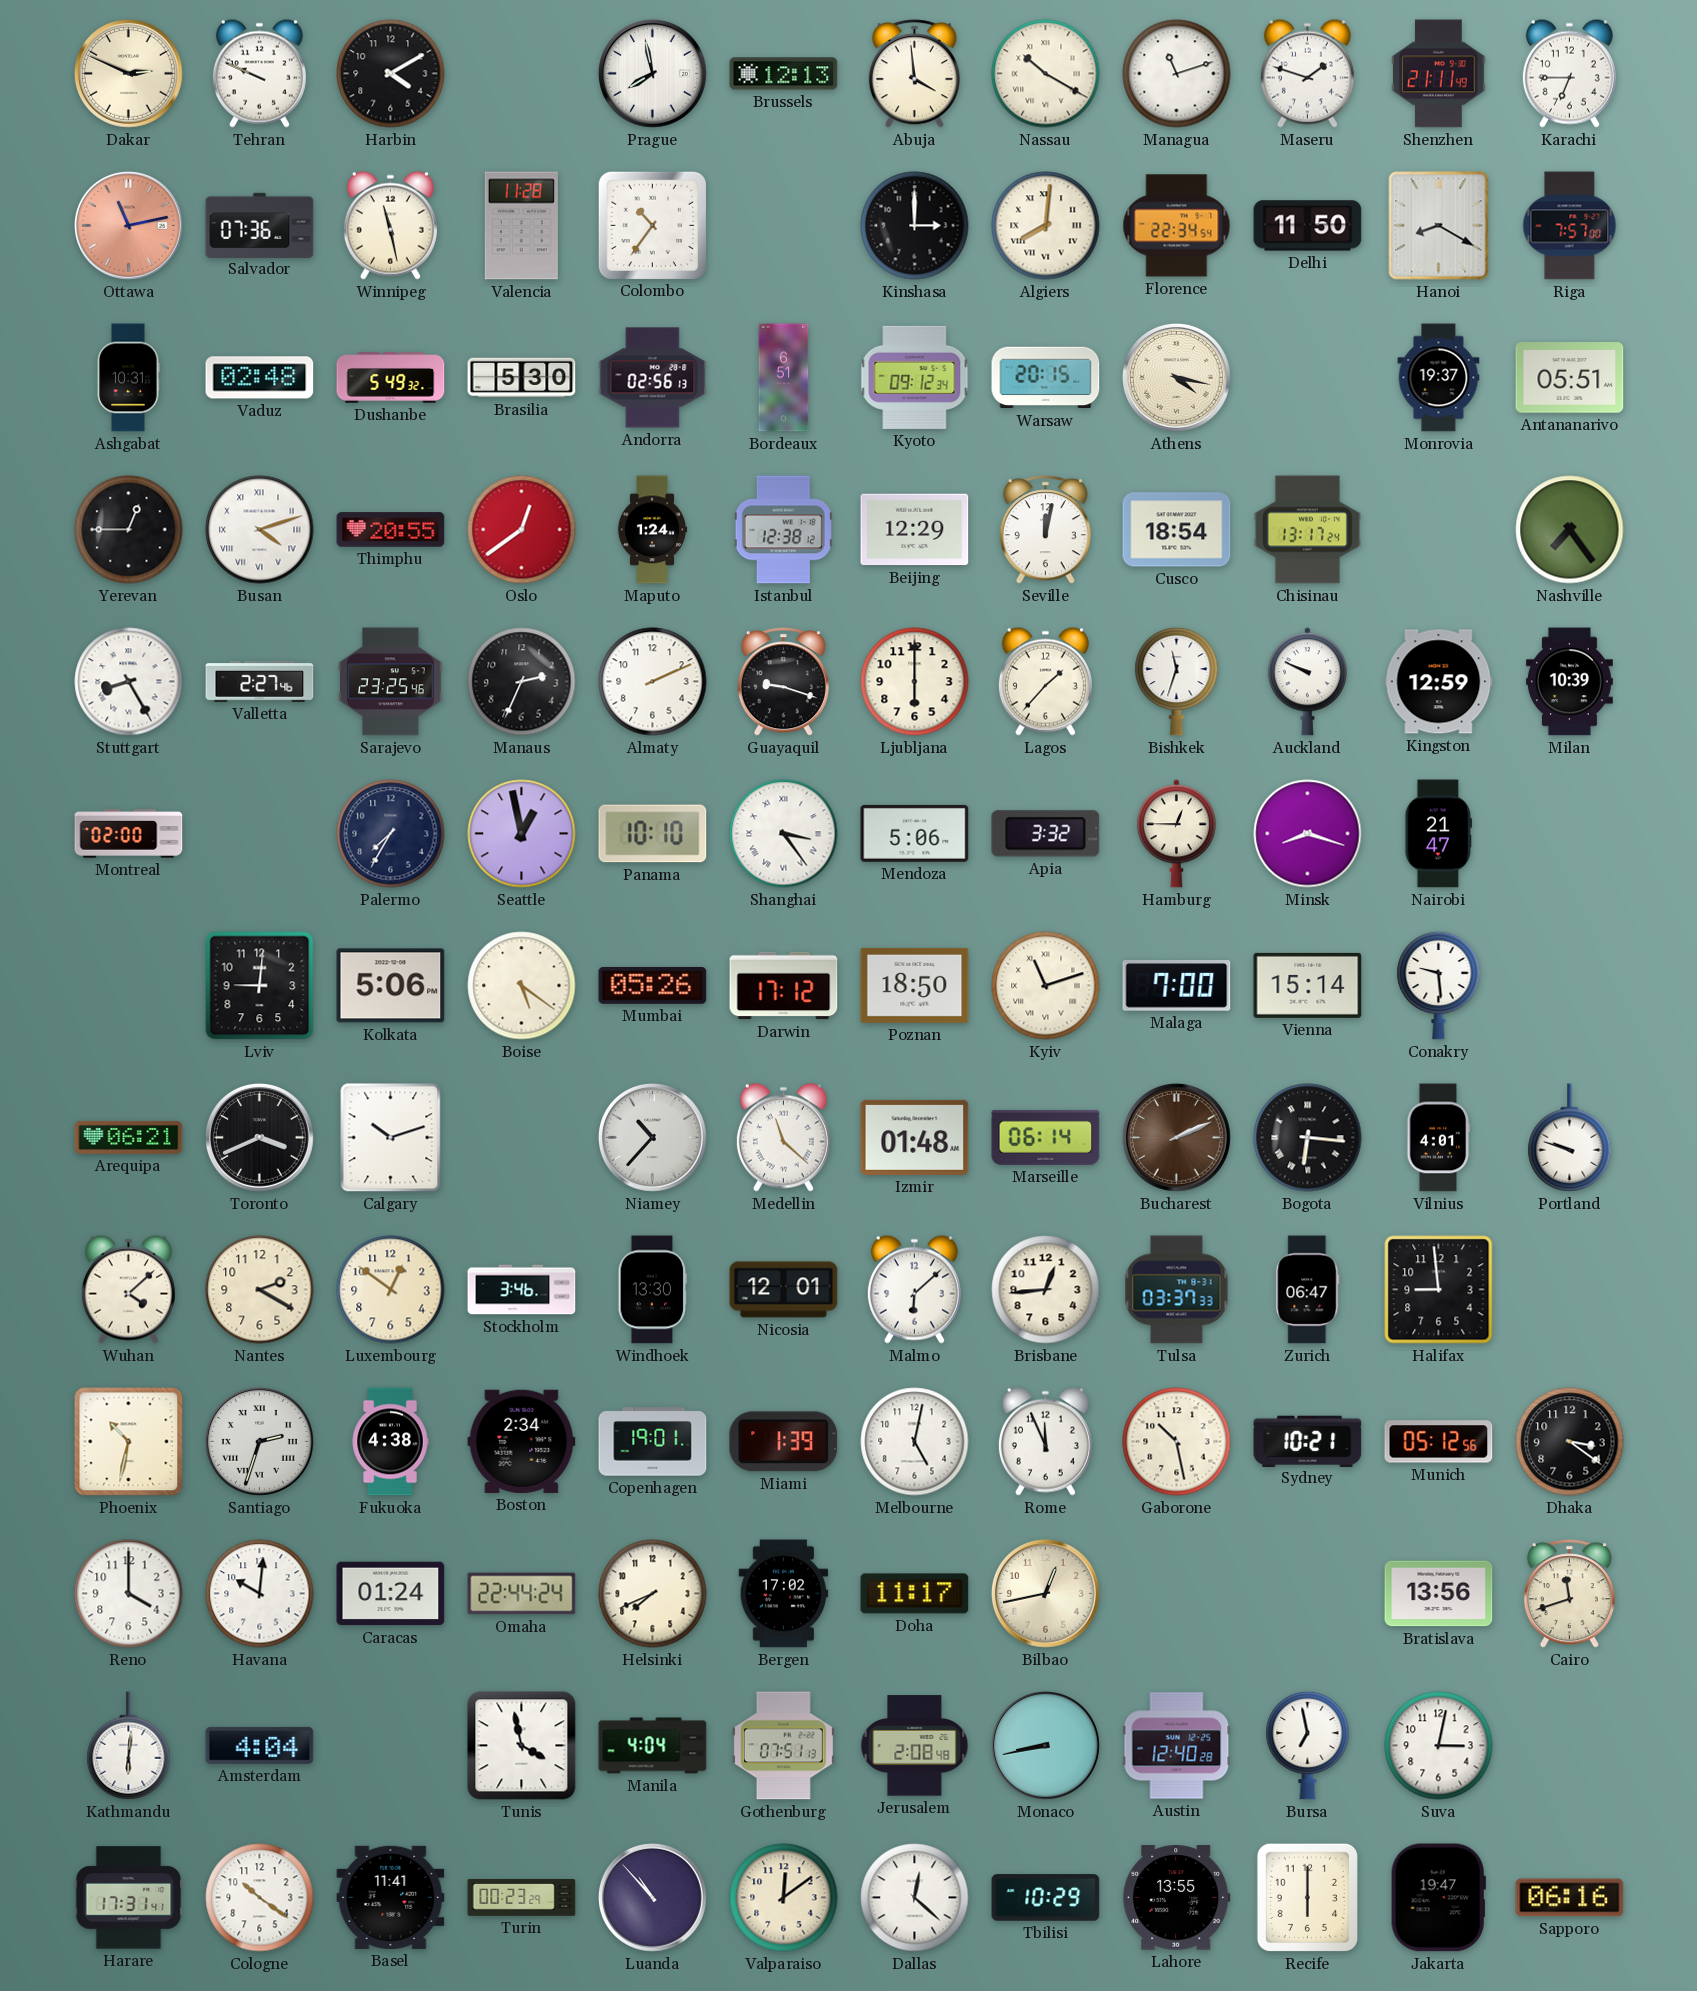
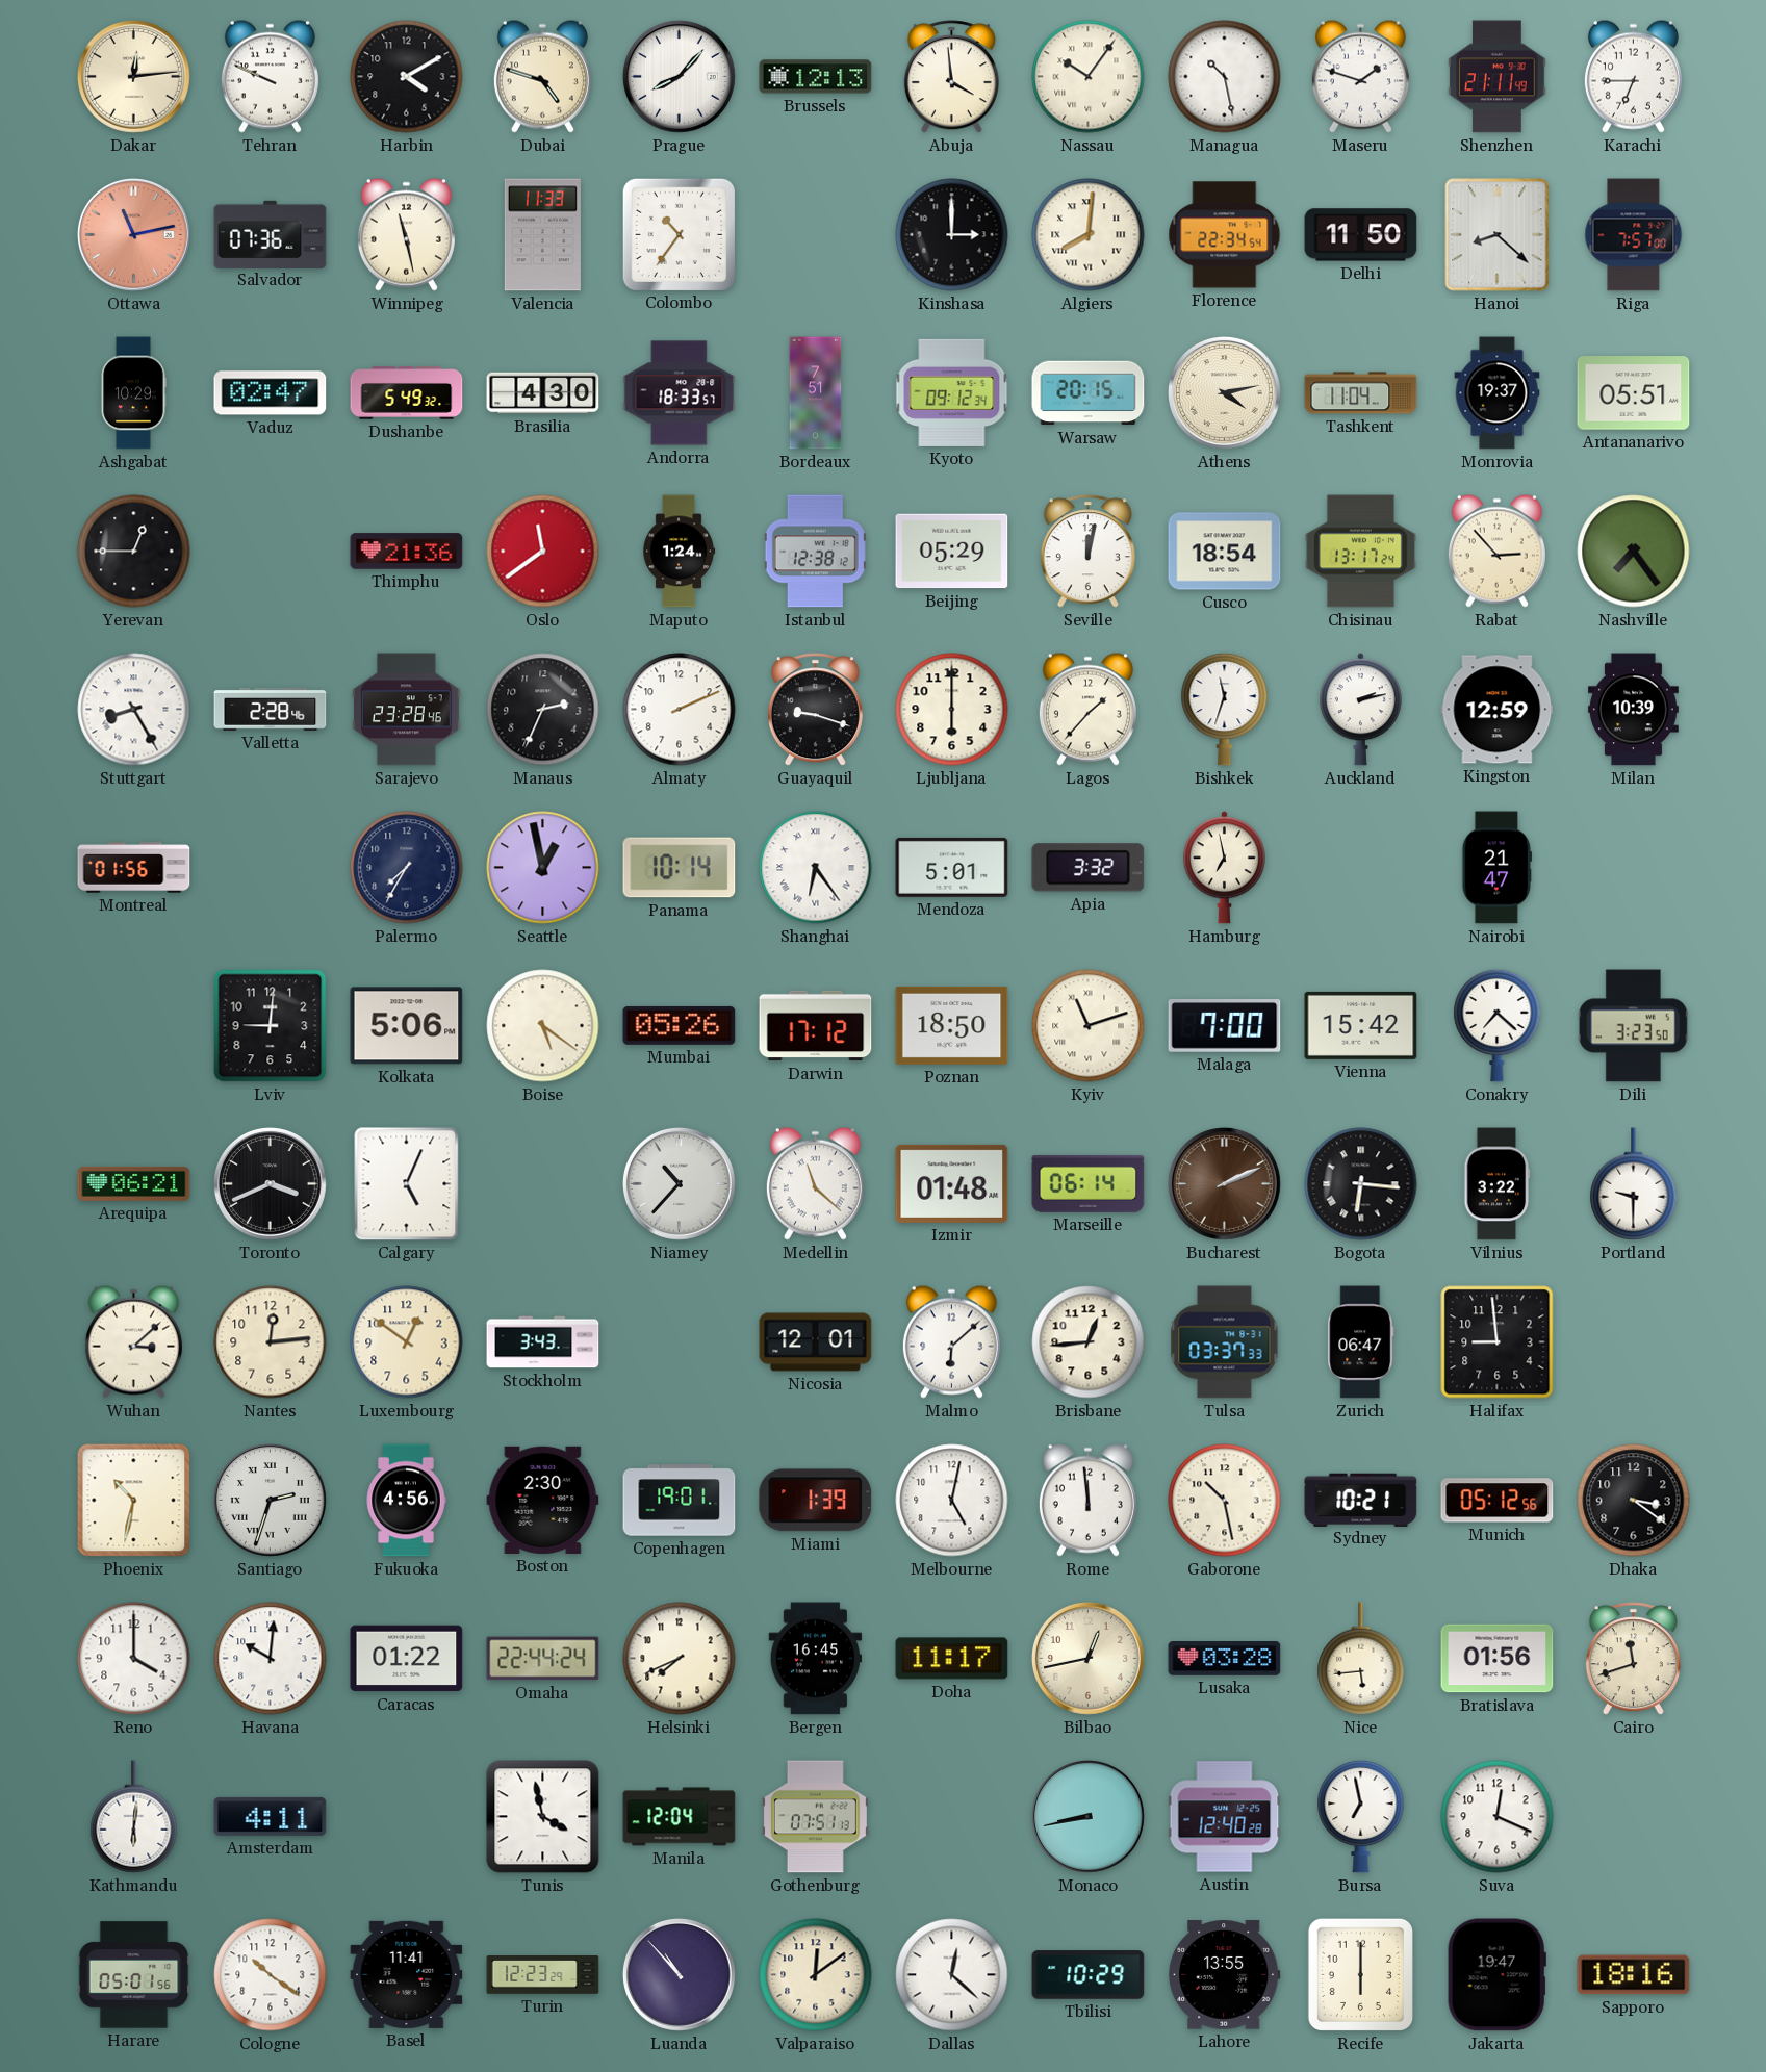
Dakar: 2:49 -> 12:14 (133, 76)
Dubai: none -> 4:48 (542, 76)
Prague: 7:58 -> 8:07 (679, 76)
Nassau: 10:20 -> 10:06 (1089, 77)
Managua: 11:12 -> 10:28 (1225, 77)
Valencia: 11:28 -> 11:33 (542, 235)
Hanoi: 8:20 -> 8:22 (1498, 235)
Ashgabat: 10:31 -> 10:29 (133, 393)
Vaduz: 02:48 -> 02:47 (271, 393)
Brasilia: 5:30 -> 4:30 (543, 393)
Andorra: 02:56 -> 18:33 (680, 393)
Bordeaux: 6:51 -> 7:51 (816, 393)
Athens: 4:17 -> 4:13 (1224, 392)
Tashkent: none -> 11:04 (1361, 393)
Busan: 4:12 -> none (260, 530)
Thimphu: 20:55 -> 21:36 (407, 552)
Oslo: 12:39 -> 11:39 (543, 552)
Beijing: 12:29 -> 05:29 (952, 552)
Rabat: none -> 2:53 (1496, 551)
Valletta: 2:27 -> 2:28 (271, 709)
Sarajevo: 23:25 -> 23:28 (407, 710)
Auckland: 9:49 -> 2:13 (1360, 710)
Montreal: 02:00 -> 01:56 (134, 868)
Panama: 10:10 -> 10:14 (680, 868)
Shanghai: 3:24 -> 6:24 (816, 868)
Mendoza: 5:06 -> 5:01 (952, 867)
Hamburg: 12:45 -> 6:58 (1224, 868)
Minsk: 8:18 -> none (1308, 834)
Vienna: 15:14 -> 15:42 (1361, 1025)
Conakry: 9:29 -> 7:22 (1498, 1025)
Dili: none -> 3:23 (1633, 1026)
Calgary: 10:12 -> 5:04 (407, 1184)
Vilnius: 4:01 -> 3:22 (1498, 1184)
Portland: 9:48 -> 9:30 (1634, 1184)
Wuhan: 4:08 -> 3:08 (133, 1341)
Nantes: 2:20 -> 12:14 (271, 1342)
Stockholm: 3:46 -> 3:43 (543, 1342)
Windhoek: 13:30 -> none (653, 1290)
Fukuoka: 4:38 -> 4:56 (406, 1501)
Boston: 2:34 -> 2:30 (543, 1500)
Rome: 11:56 -> 11:59 (1087, 1500)
Caracas: 01:24 -> 01:22 (407, 1659)
Bergen: 17:02 -> 16:45 (816, 1659)
Lusaka: none -> 03:28 (1225, 1659)
Nice: none -> 5:44 (1361, 1659)
Bratislava: 13:56 -> 01:56 (1498, 1659)
Amsterdam: 4:04 -> 4:11 (271, 1816)
Manila: 4:04 -> 12:04 (680, 1817)
Jerusalem: 2:08 -> none (915, 1746)
Suva: 3:02 -> 12:19 (1498, 1817)
Harare: 17:31 -> 05:01 (134, 1975)
Turin: 00:23 -> 12:23 (543, 1975)
Sapporo: 06:16 -> 18:16 (1634, 1975)
